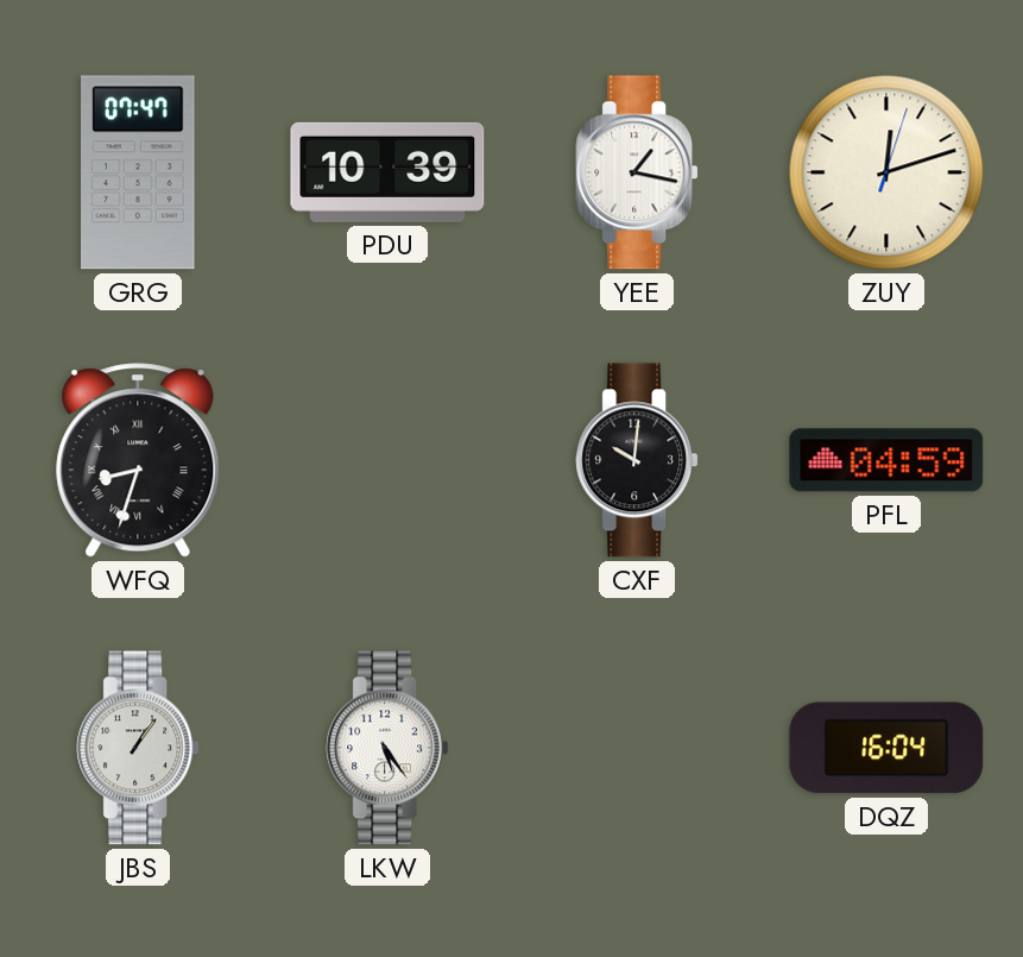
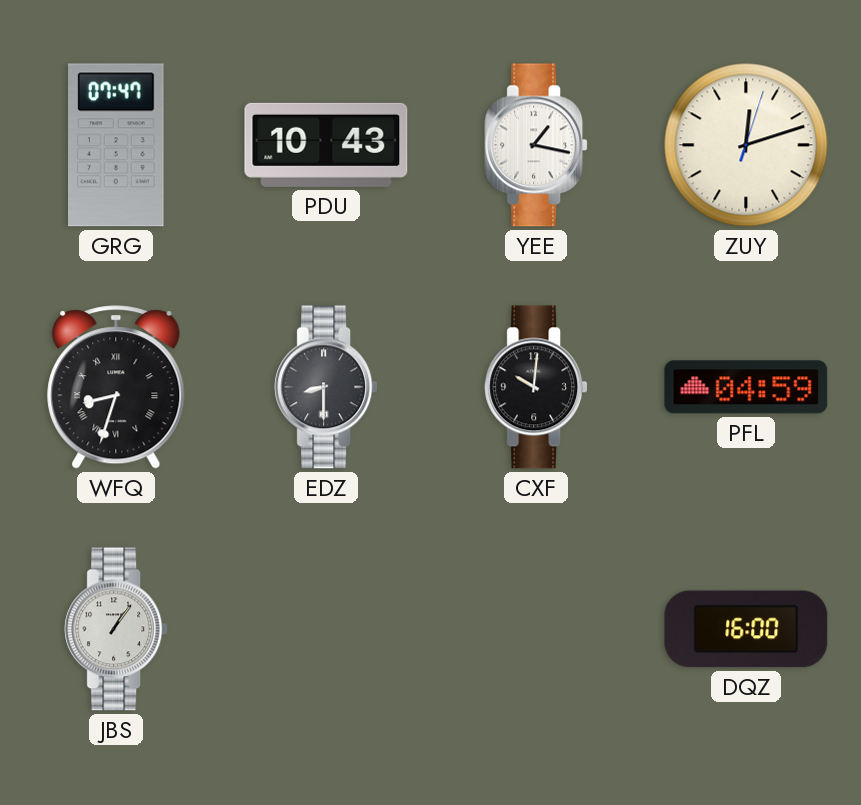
PDU: 10:39 -> 10:43 (326, 145)
EDZ: none -> 8:30 (326, 387)
LKW: 5:24 -> none (387, 748)
DQZ: 16:04 -> 16:00 (746, 629)
